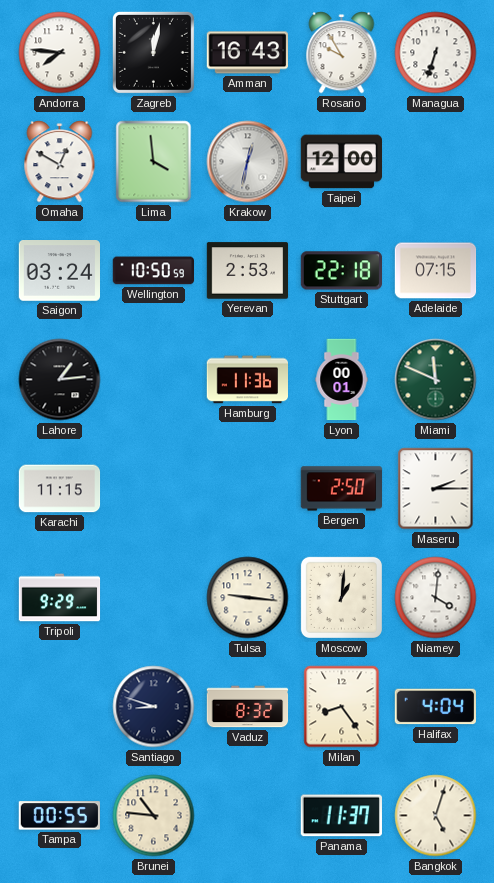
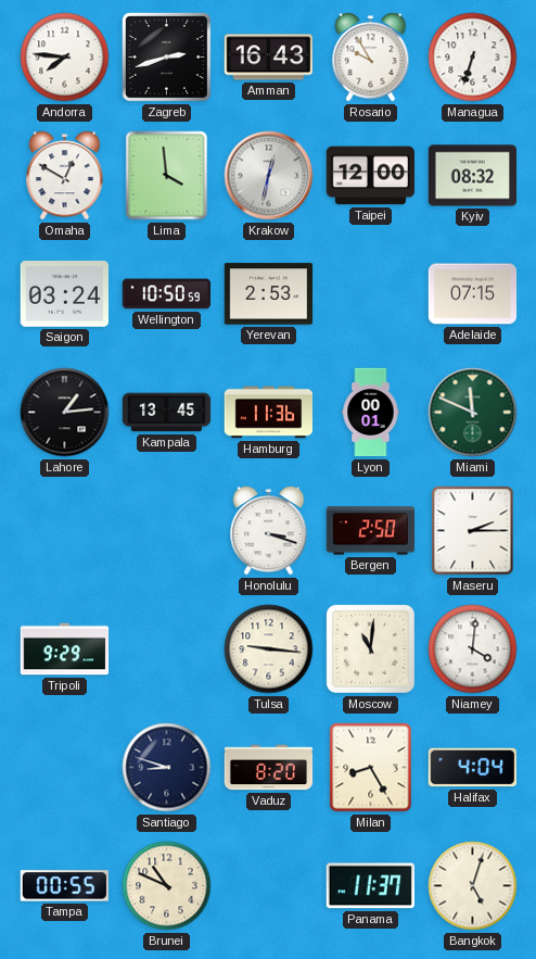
Zagreb: 12:02 -> 2:42 (166, 56)
Kyiv: none -> 08:32 (473, 176)
Stuttgart: 22:18 -> none (341, 271)
Kampala: none -> 13:45 (167, 413)
Karachi: 11:15 -> none (60, 489)
Honolulu: none -> 3:18 (269, 531)
Moscow: 1:01 -> 11:01 (370, 648)
Vaduz: 8:32 -> 8:20 (269, 768)
Milan: 8:24 -> 8:25 (371, 768)
Brunei: 10:46 -> 10:49 (167, 886)
